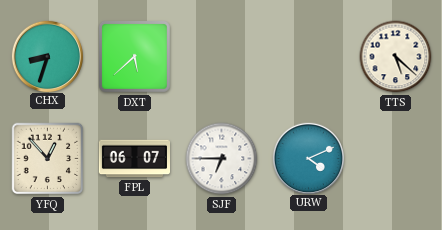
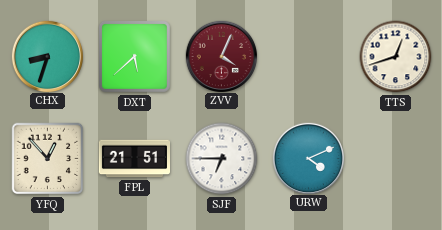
ZVV: none -> 4:04 (221, 56)
TTS: 5:22 -> 12:42 (396, 57)
FPL: 06:07 -> 21:51 (134, 159)
